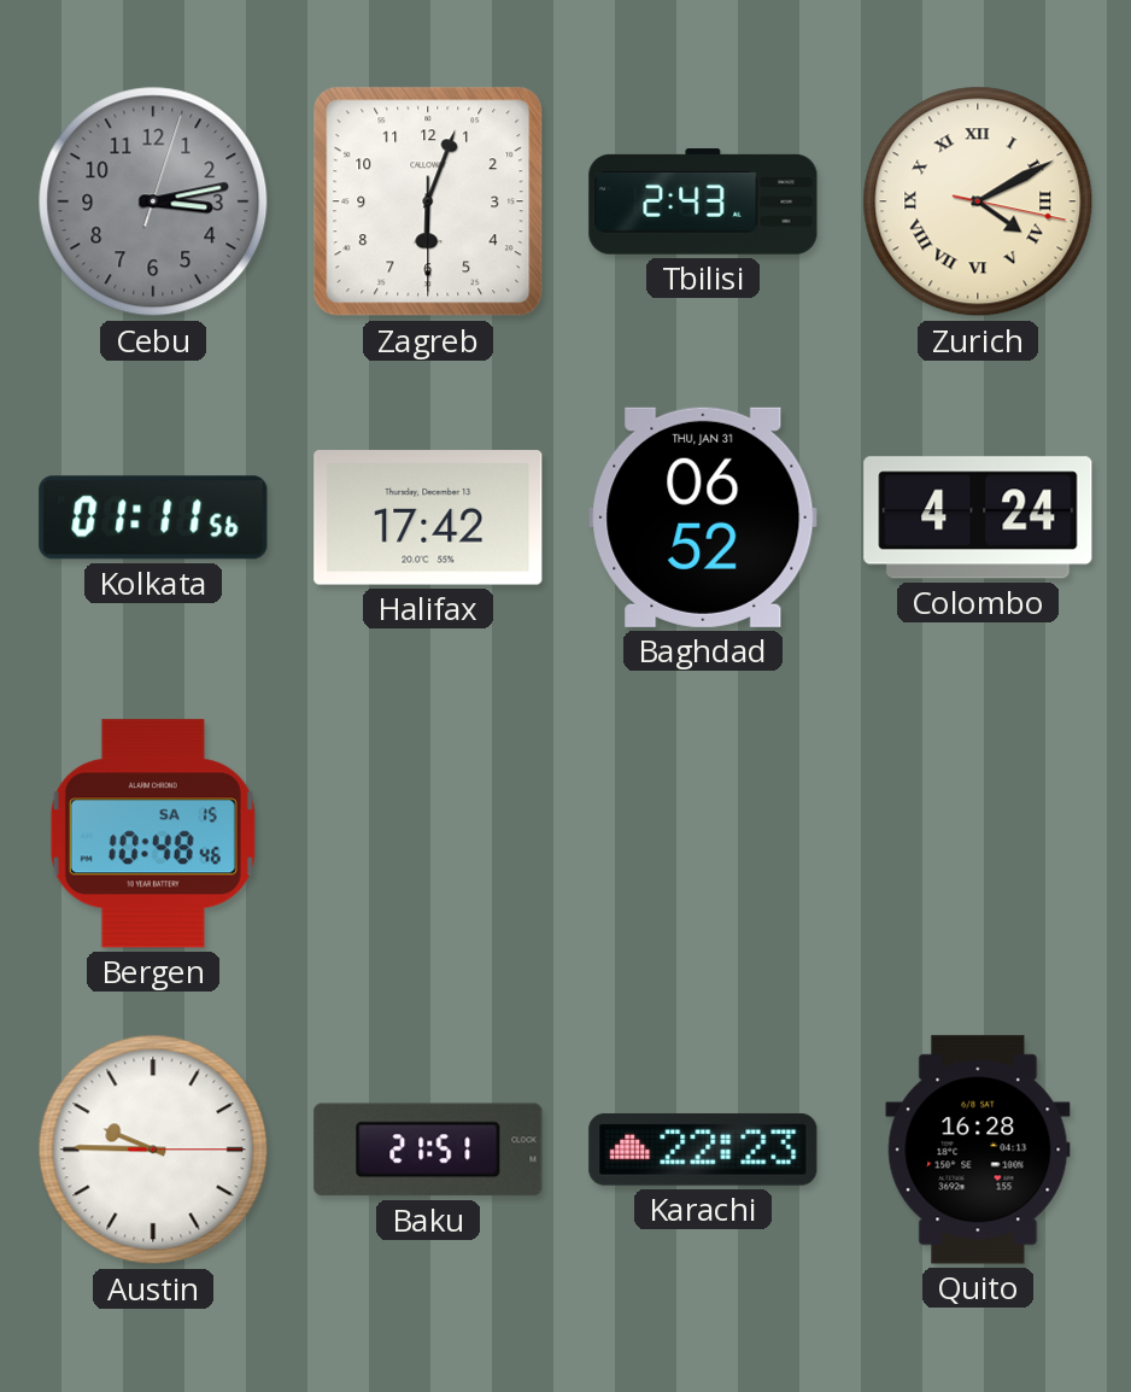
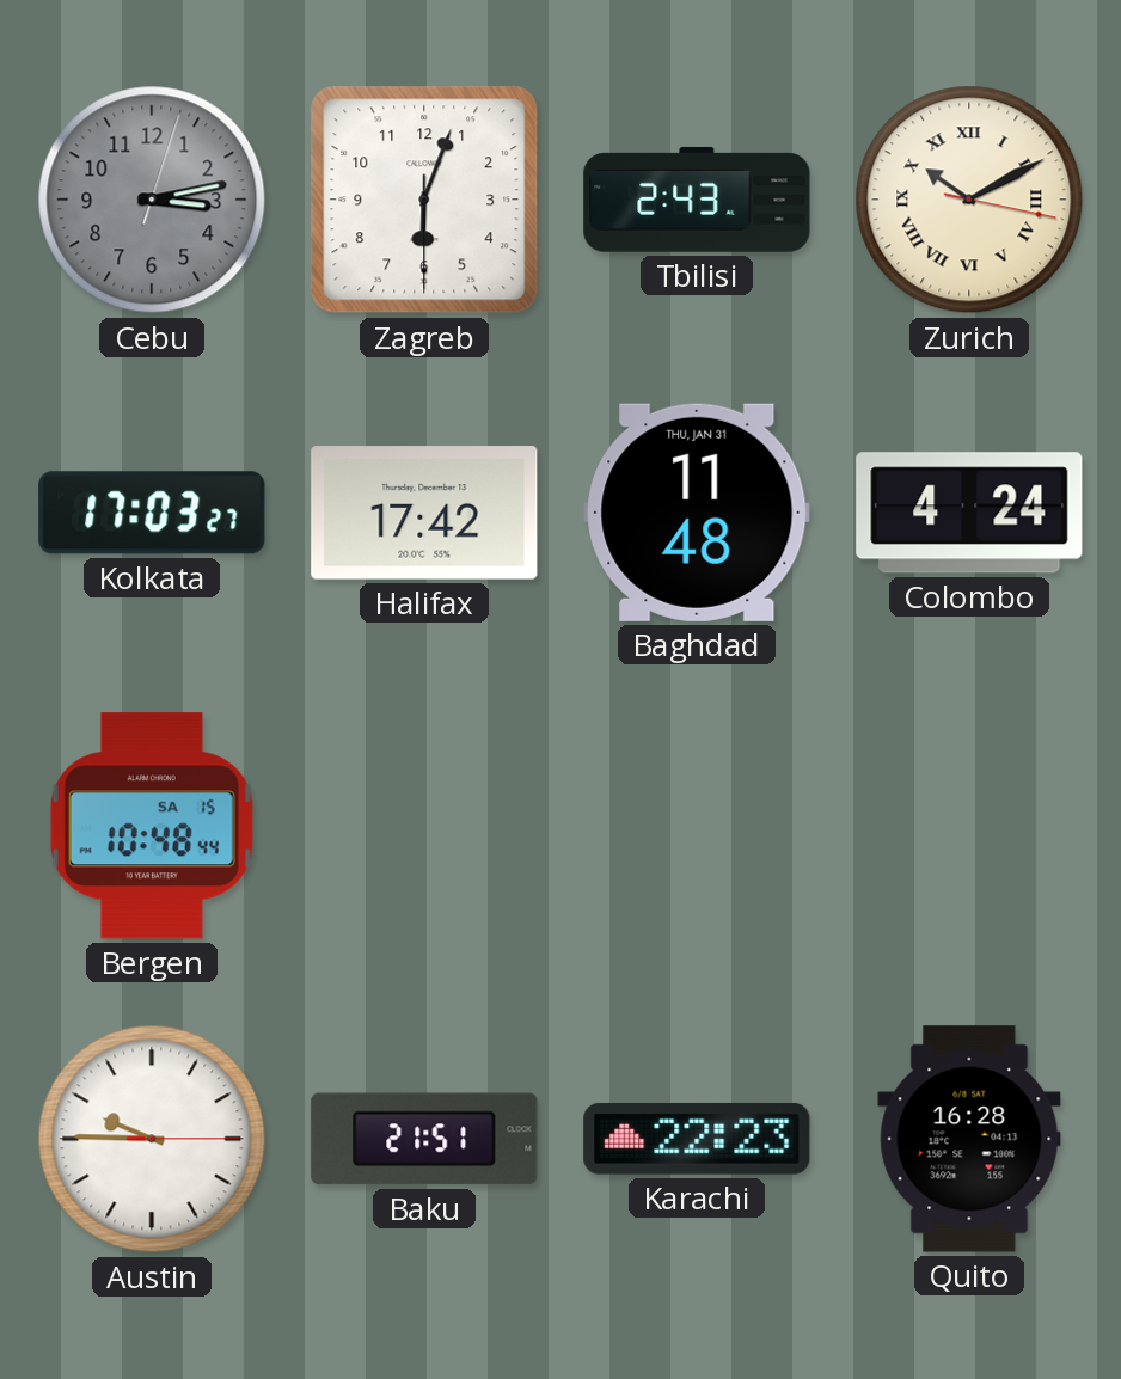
Zurich: 4:10 -> 10:10 (969, 200)
Kolkata: 01:11 -> 17:03 (152, 513)
Baghdad: 06:52 -> 11:48 (697, 513)
Bergen: 10:48:46 -> 10:48:44 (152, 826)
